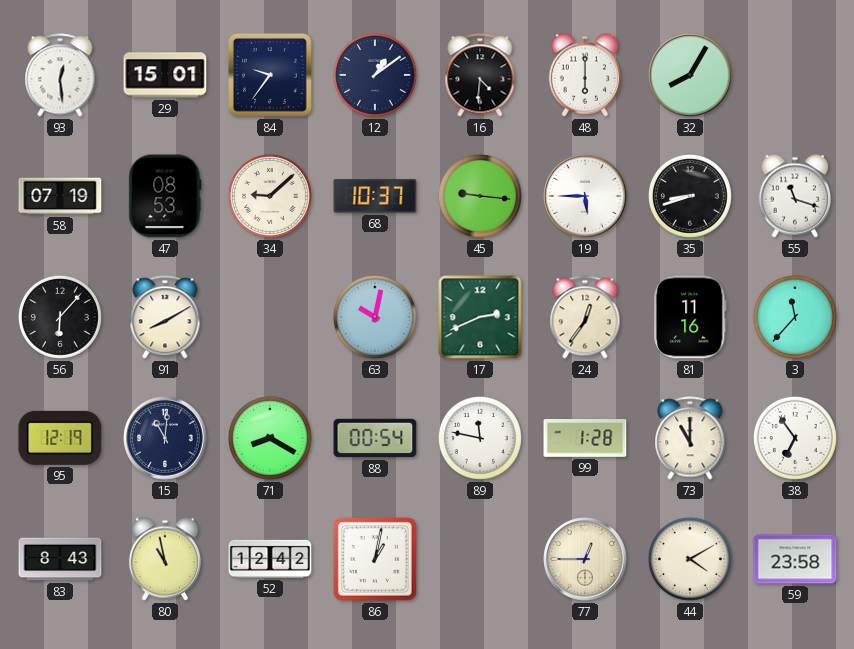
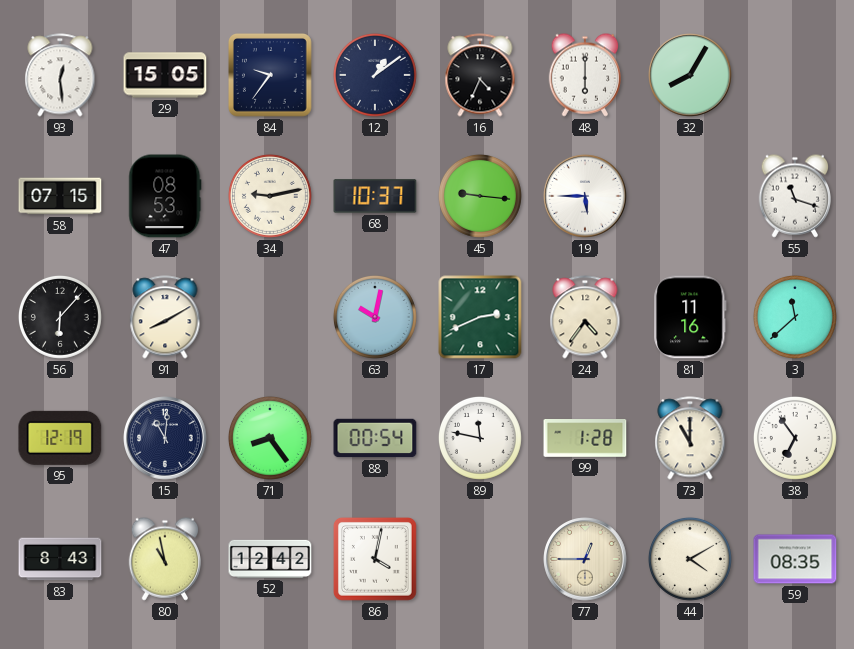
29: 15:01 -> 15:05 (165, 75)
16: 4:31 -> 4:34 (480, 75)
58: 07:19 -> 07:15 (60, 196)
34: 9:08 -> 9:13 (270, 196)
35: 8:42 -> none (690, 196)
24: 12:36 -> 4:36 (585, 317)
3: 11:37 -> 11:38 (795, 317)
71: 8:20 -> 8:24 (270, 438)
86: 1:02 -> 4:02 (376, 560)
59: 23:58 -> 08:35 (795, 559)
